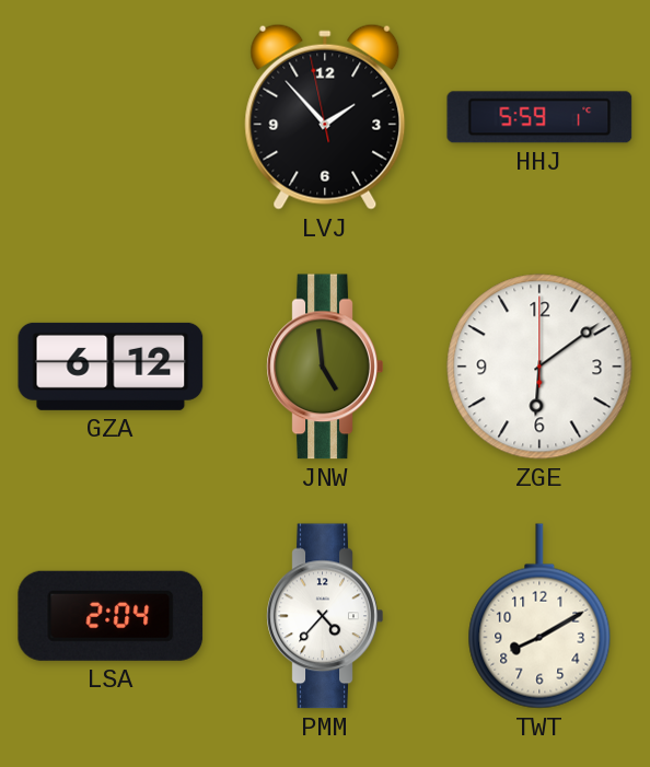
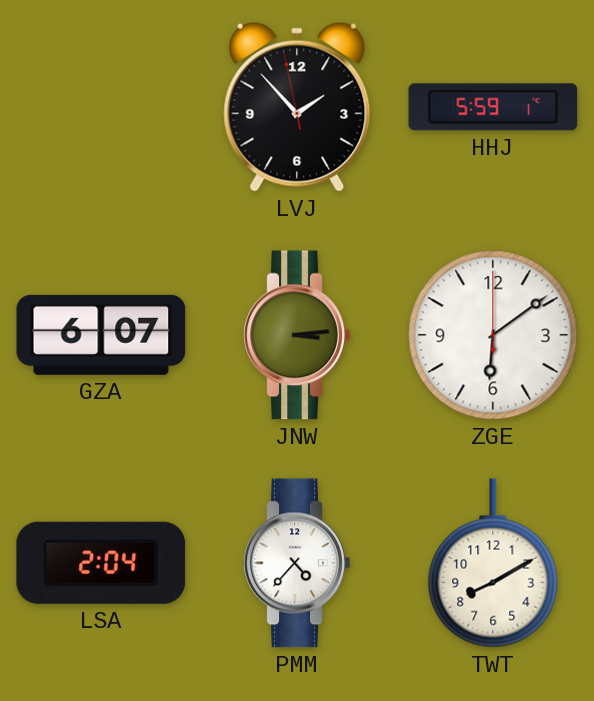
GZA: 6:12 -> 6:07 (101, 335)
JNW: 4:59 -> 3:14 (297, 335)
